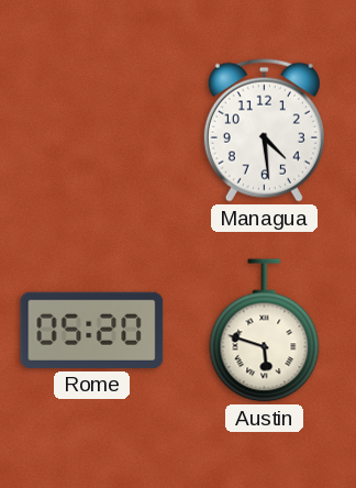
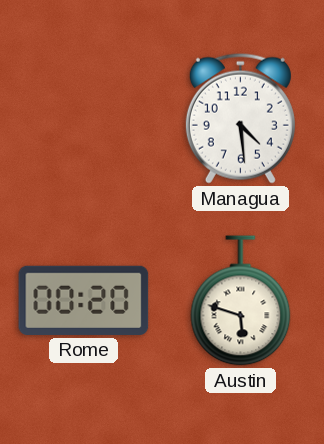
Rome: 05:20 -> 00:20 (84, 300)
